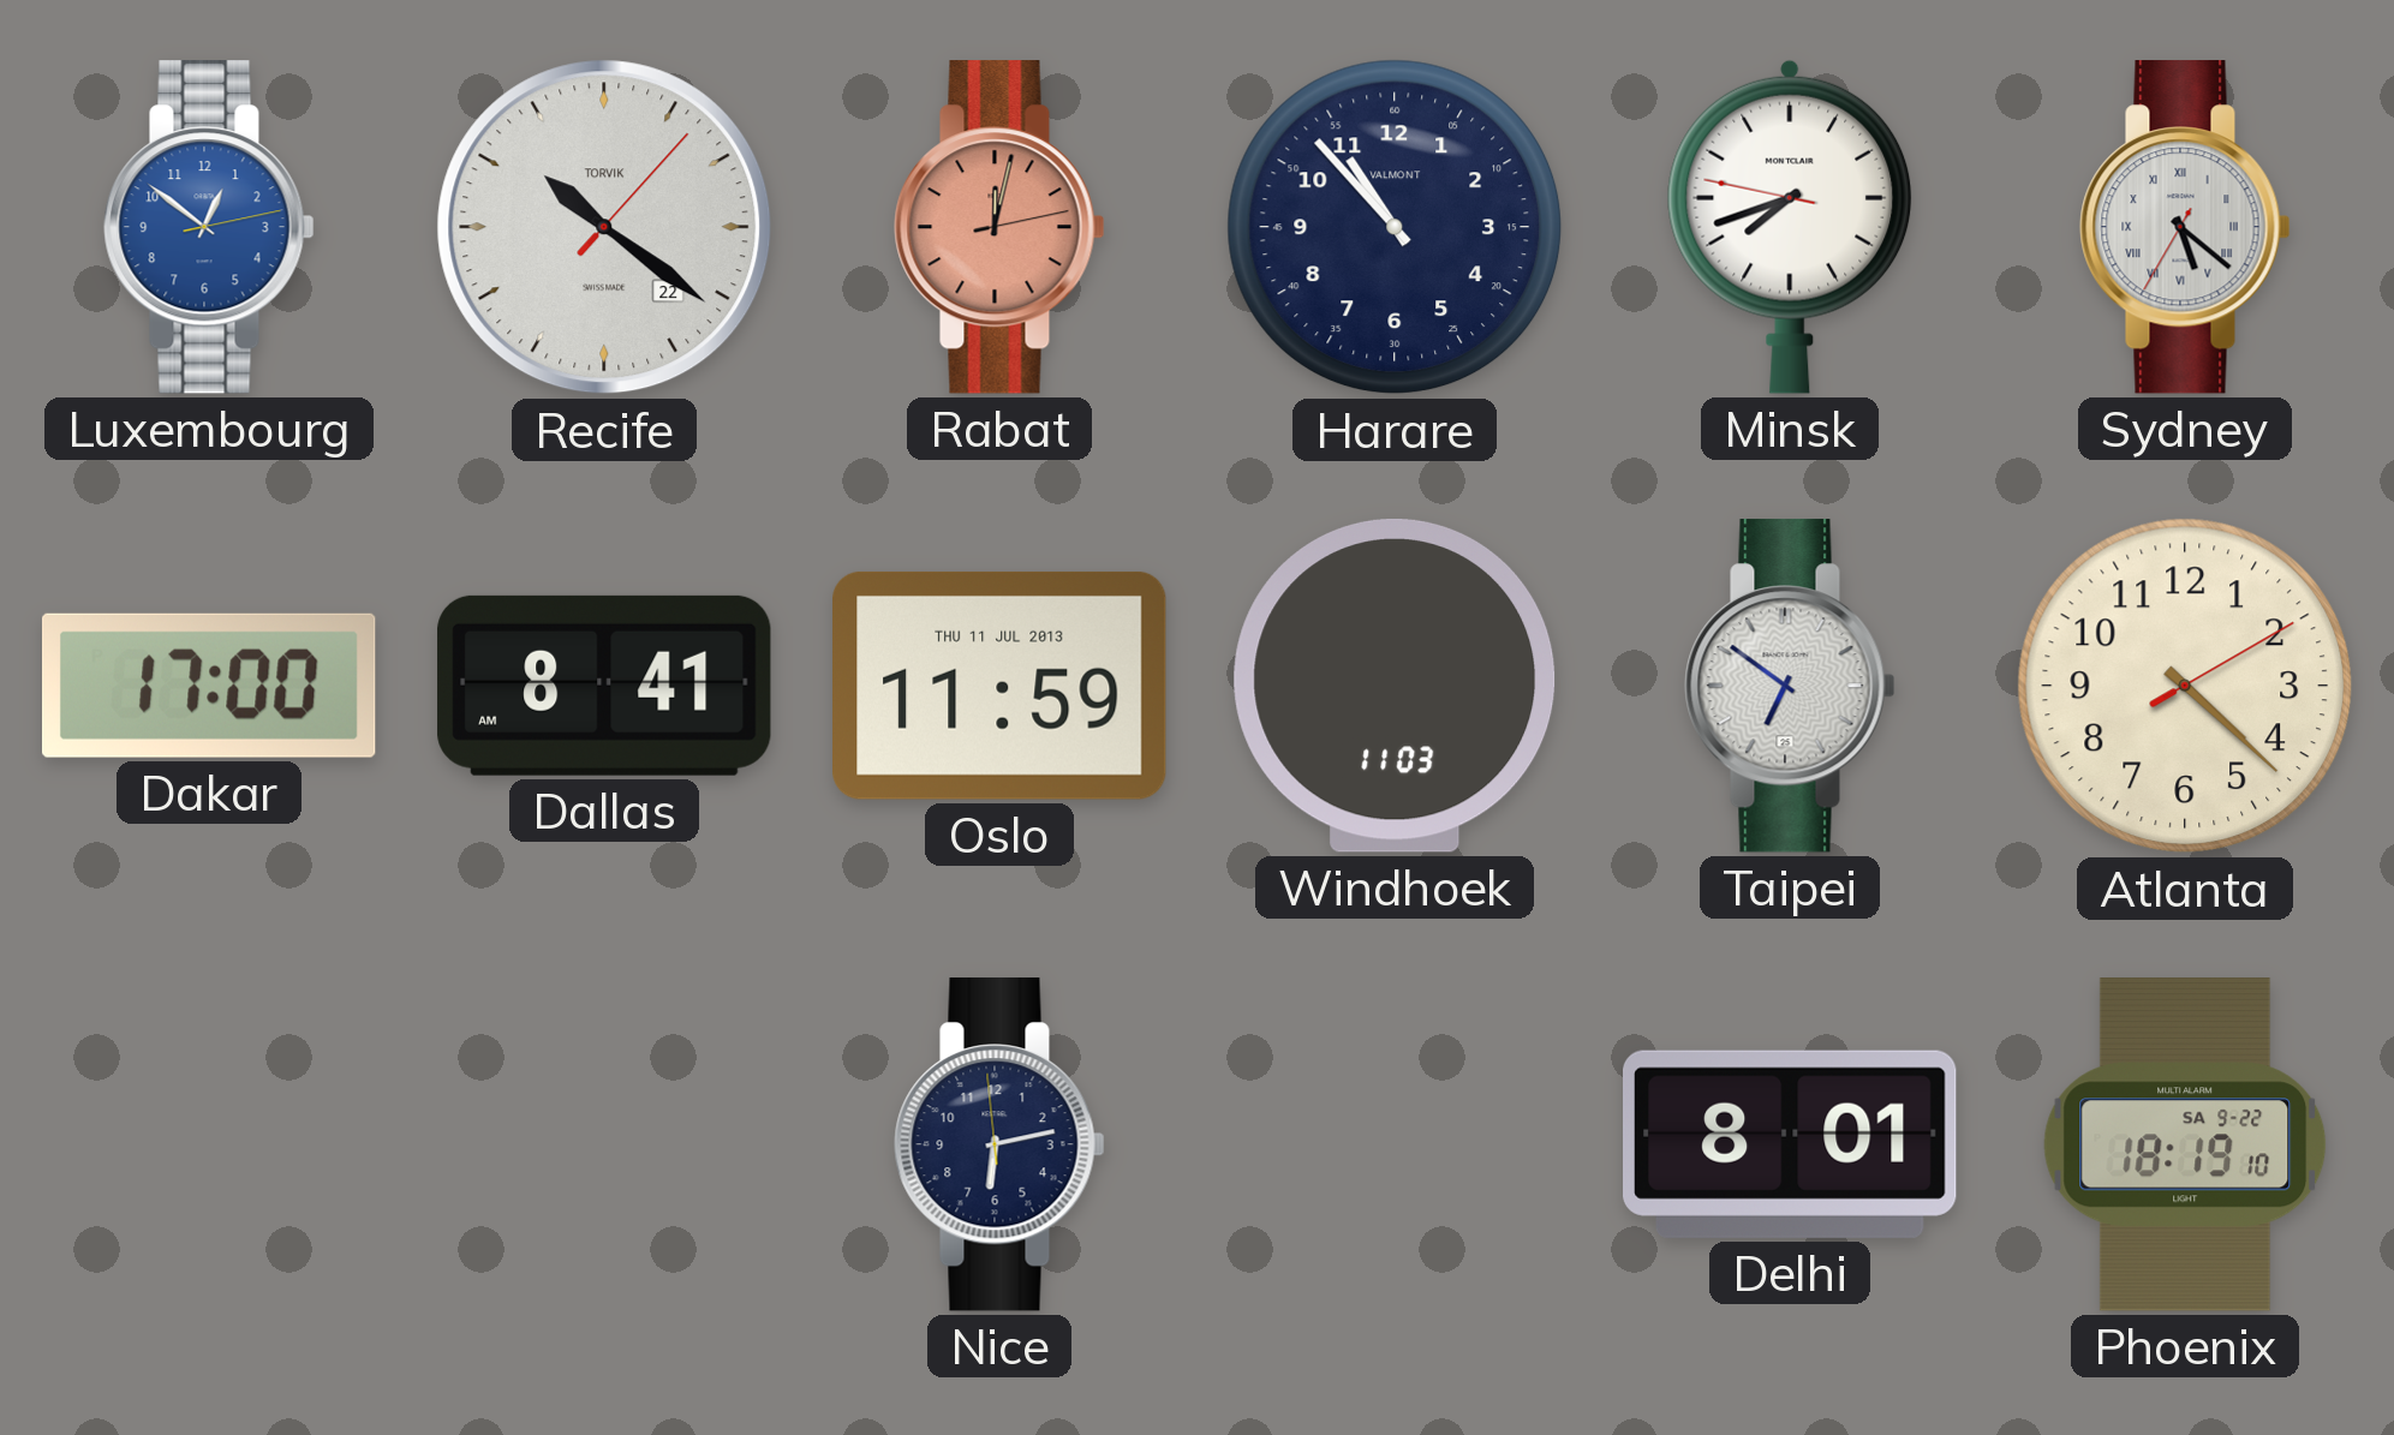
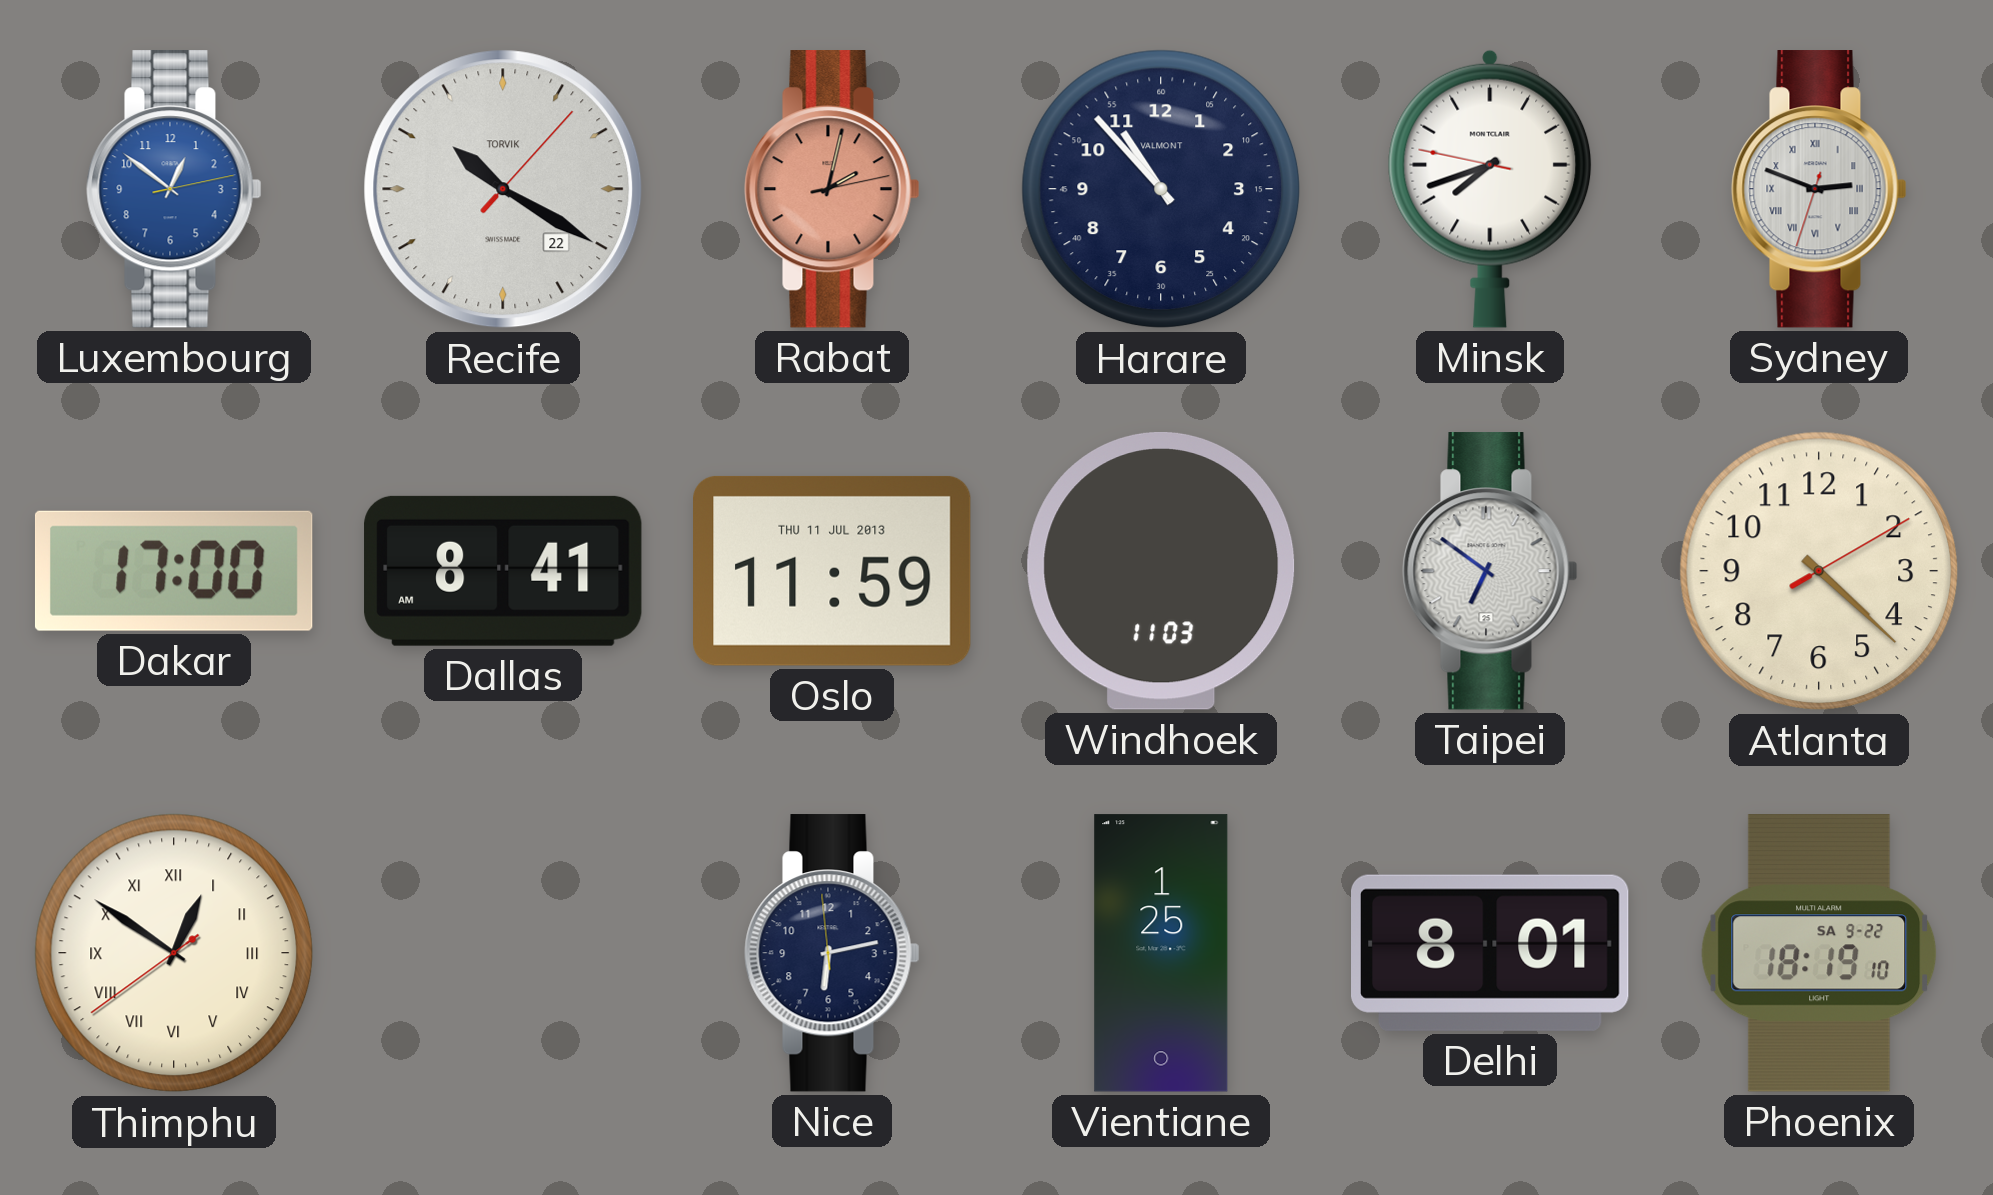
Recife: 10:21 -> 10:20 (503, 189)
Rabat: 12:02 -> 2:02 (832, 189)
Sydney: 5:21 -> 2:48 (1819, 189)
Thimphu: none -> 12:50 (174, 953)
Vientiane: none -> 1:25 (1161, 953)
